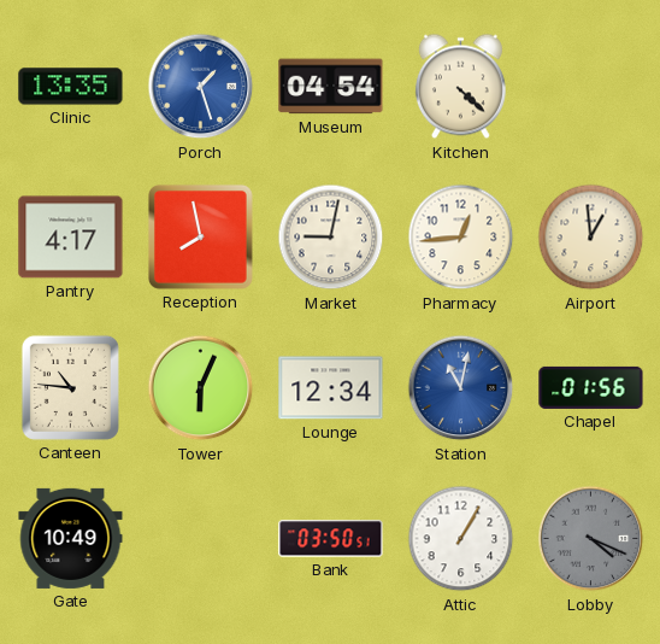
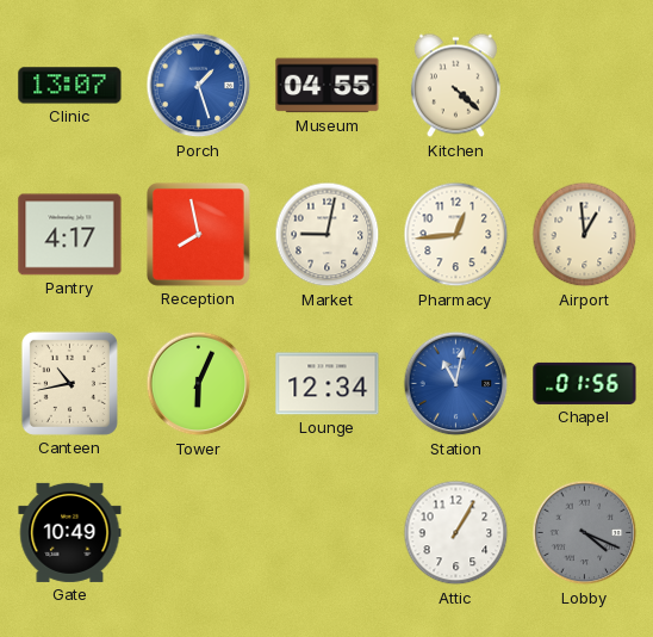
Clinic: 13:35 -> 13:07 (70, 86)
Museum: 04:54 -> 04:55 (328, 86)
Canteen: 10:46 -> 10:43 (69, 383)
Bank: 03:50 -> none (331, 539)
